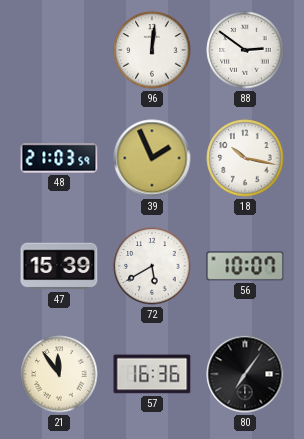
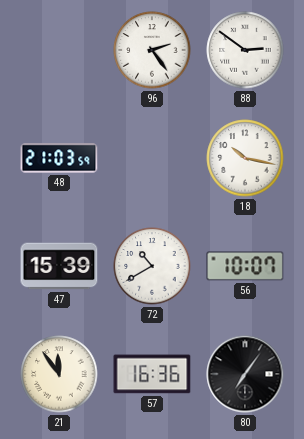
96: 12:01 -> 2:24 (152, 50)
39: 1:56 -> none (152, 158)
72: 5:40 -> 10:40 (152, 266)
